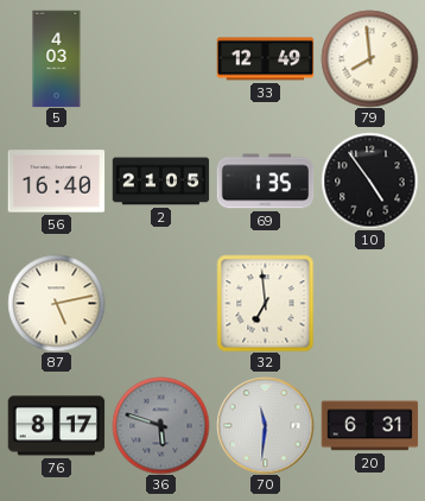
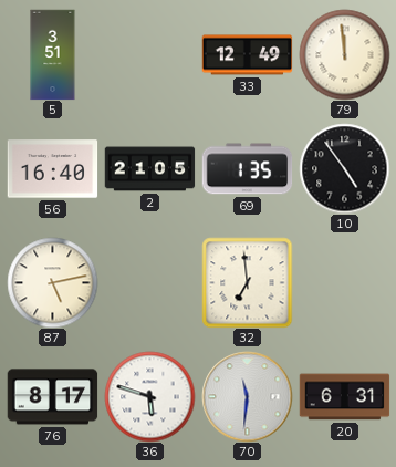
5: 4:03 -> 3:51 (53, 54)
79: 7:59 -> 11:59 (344, 54)
36 dial: grey -> white (149, 396)
